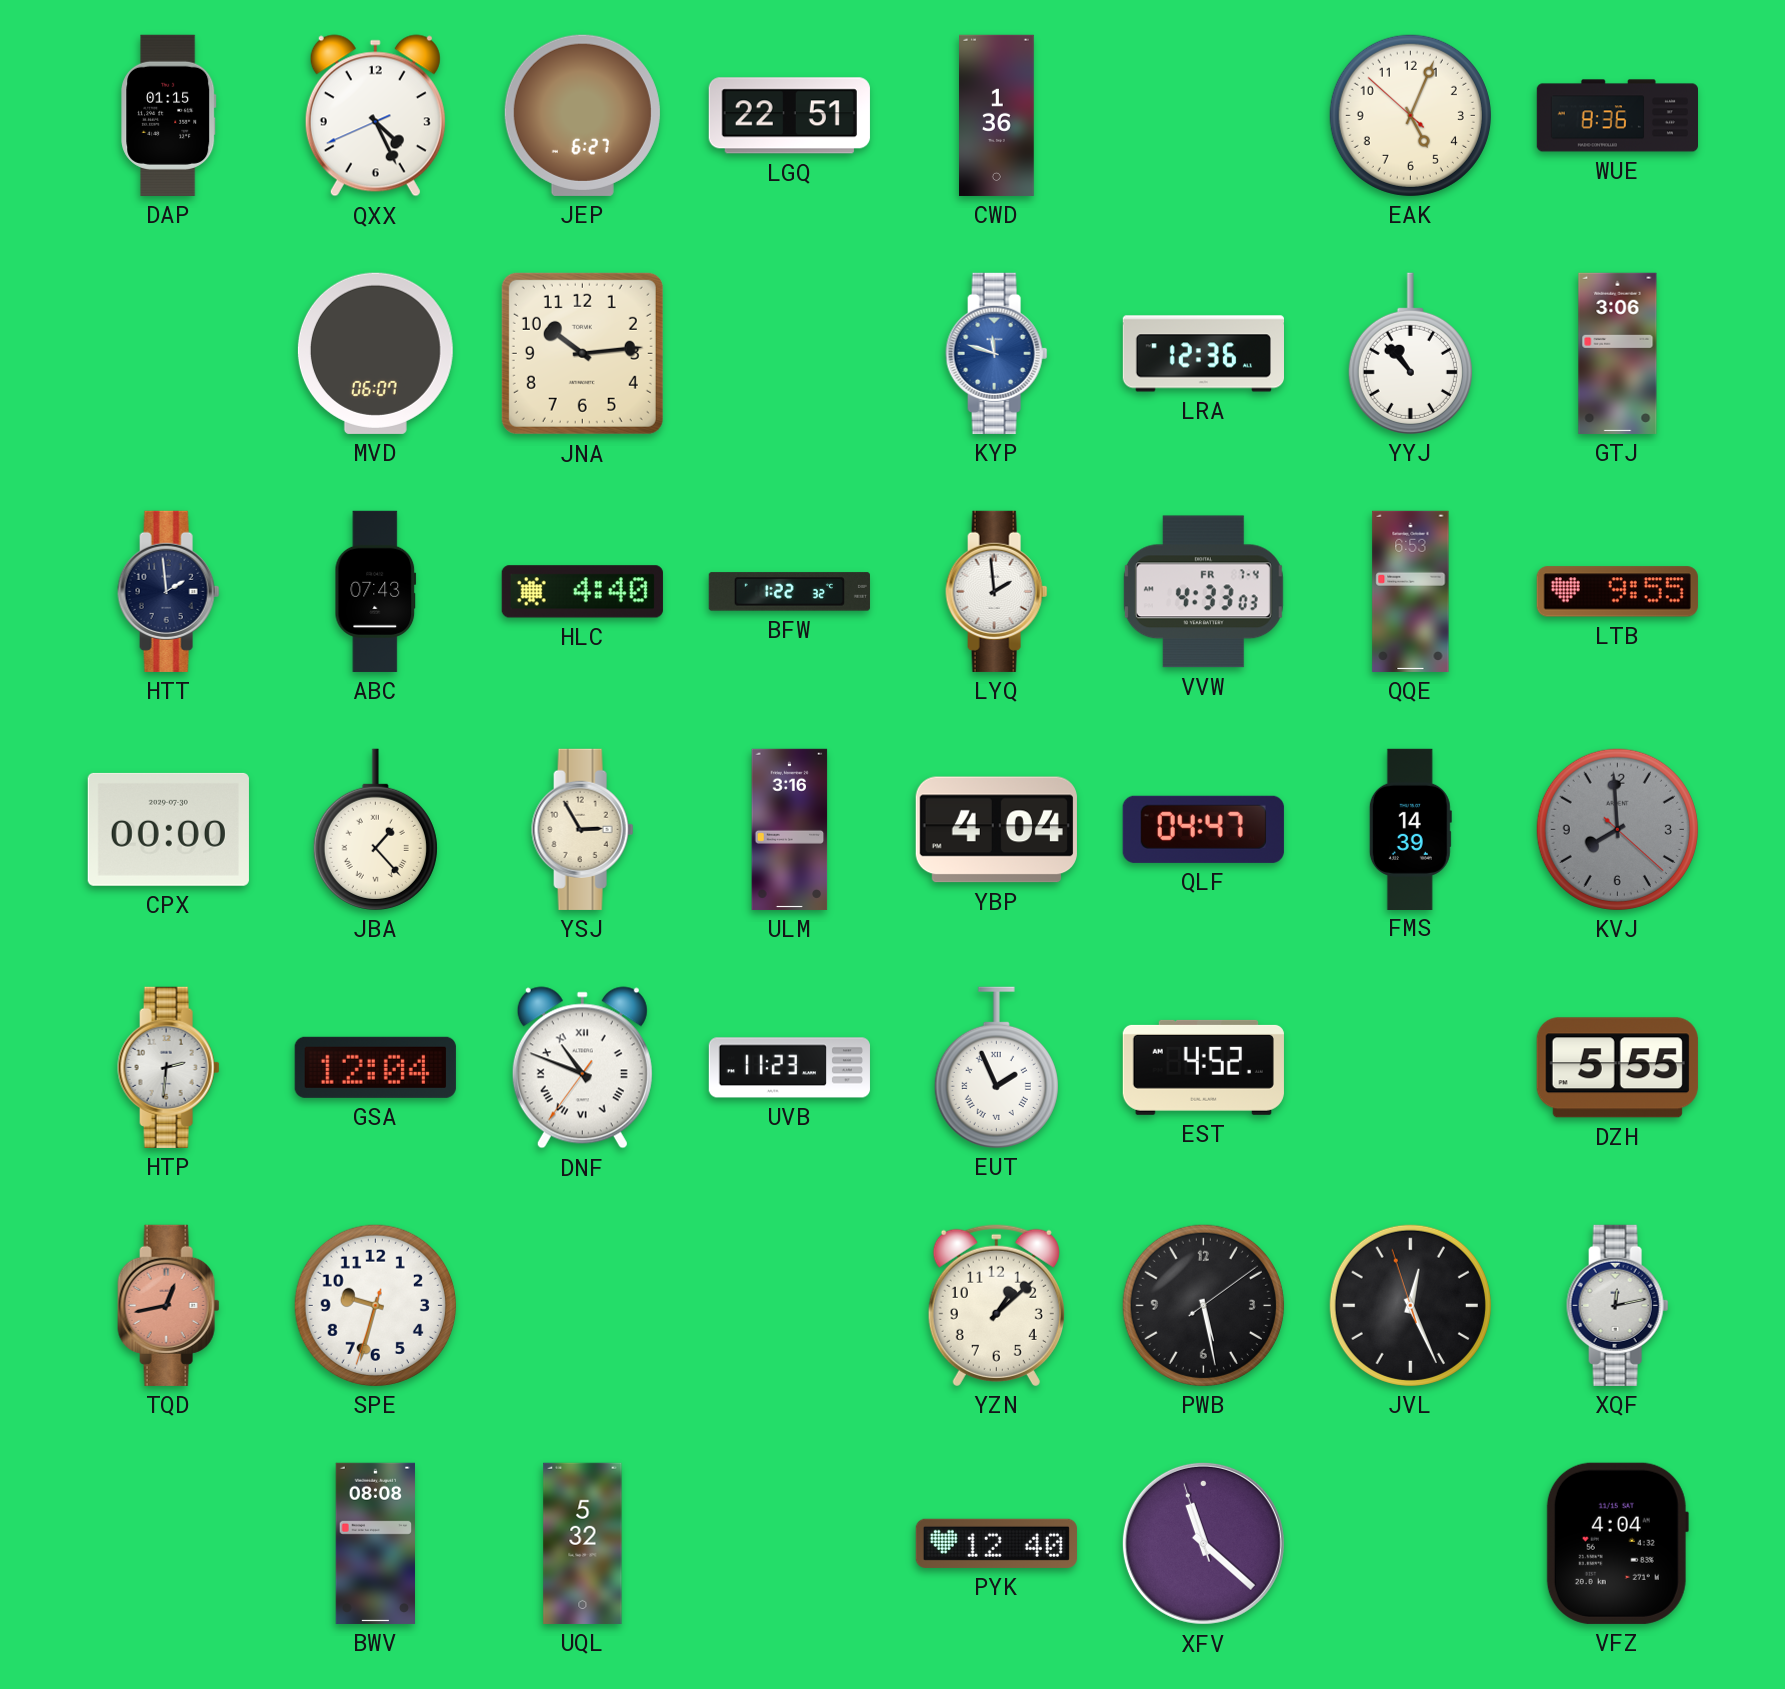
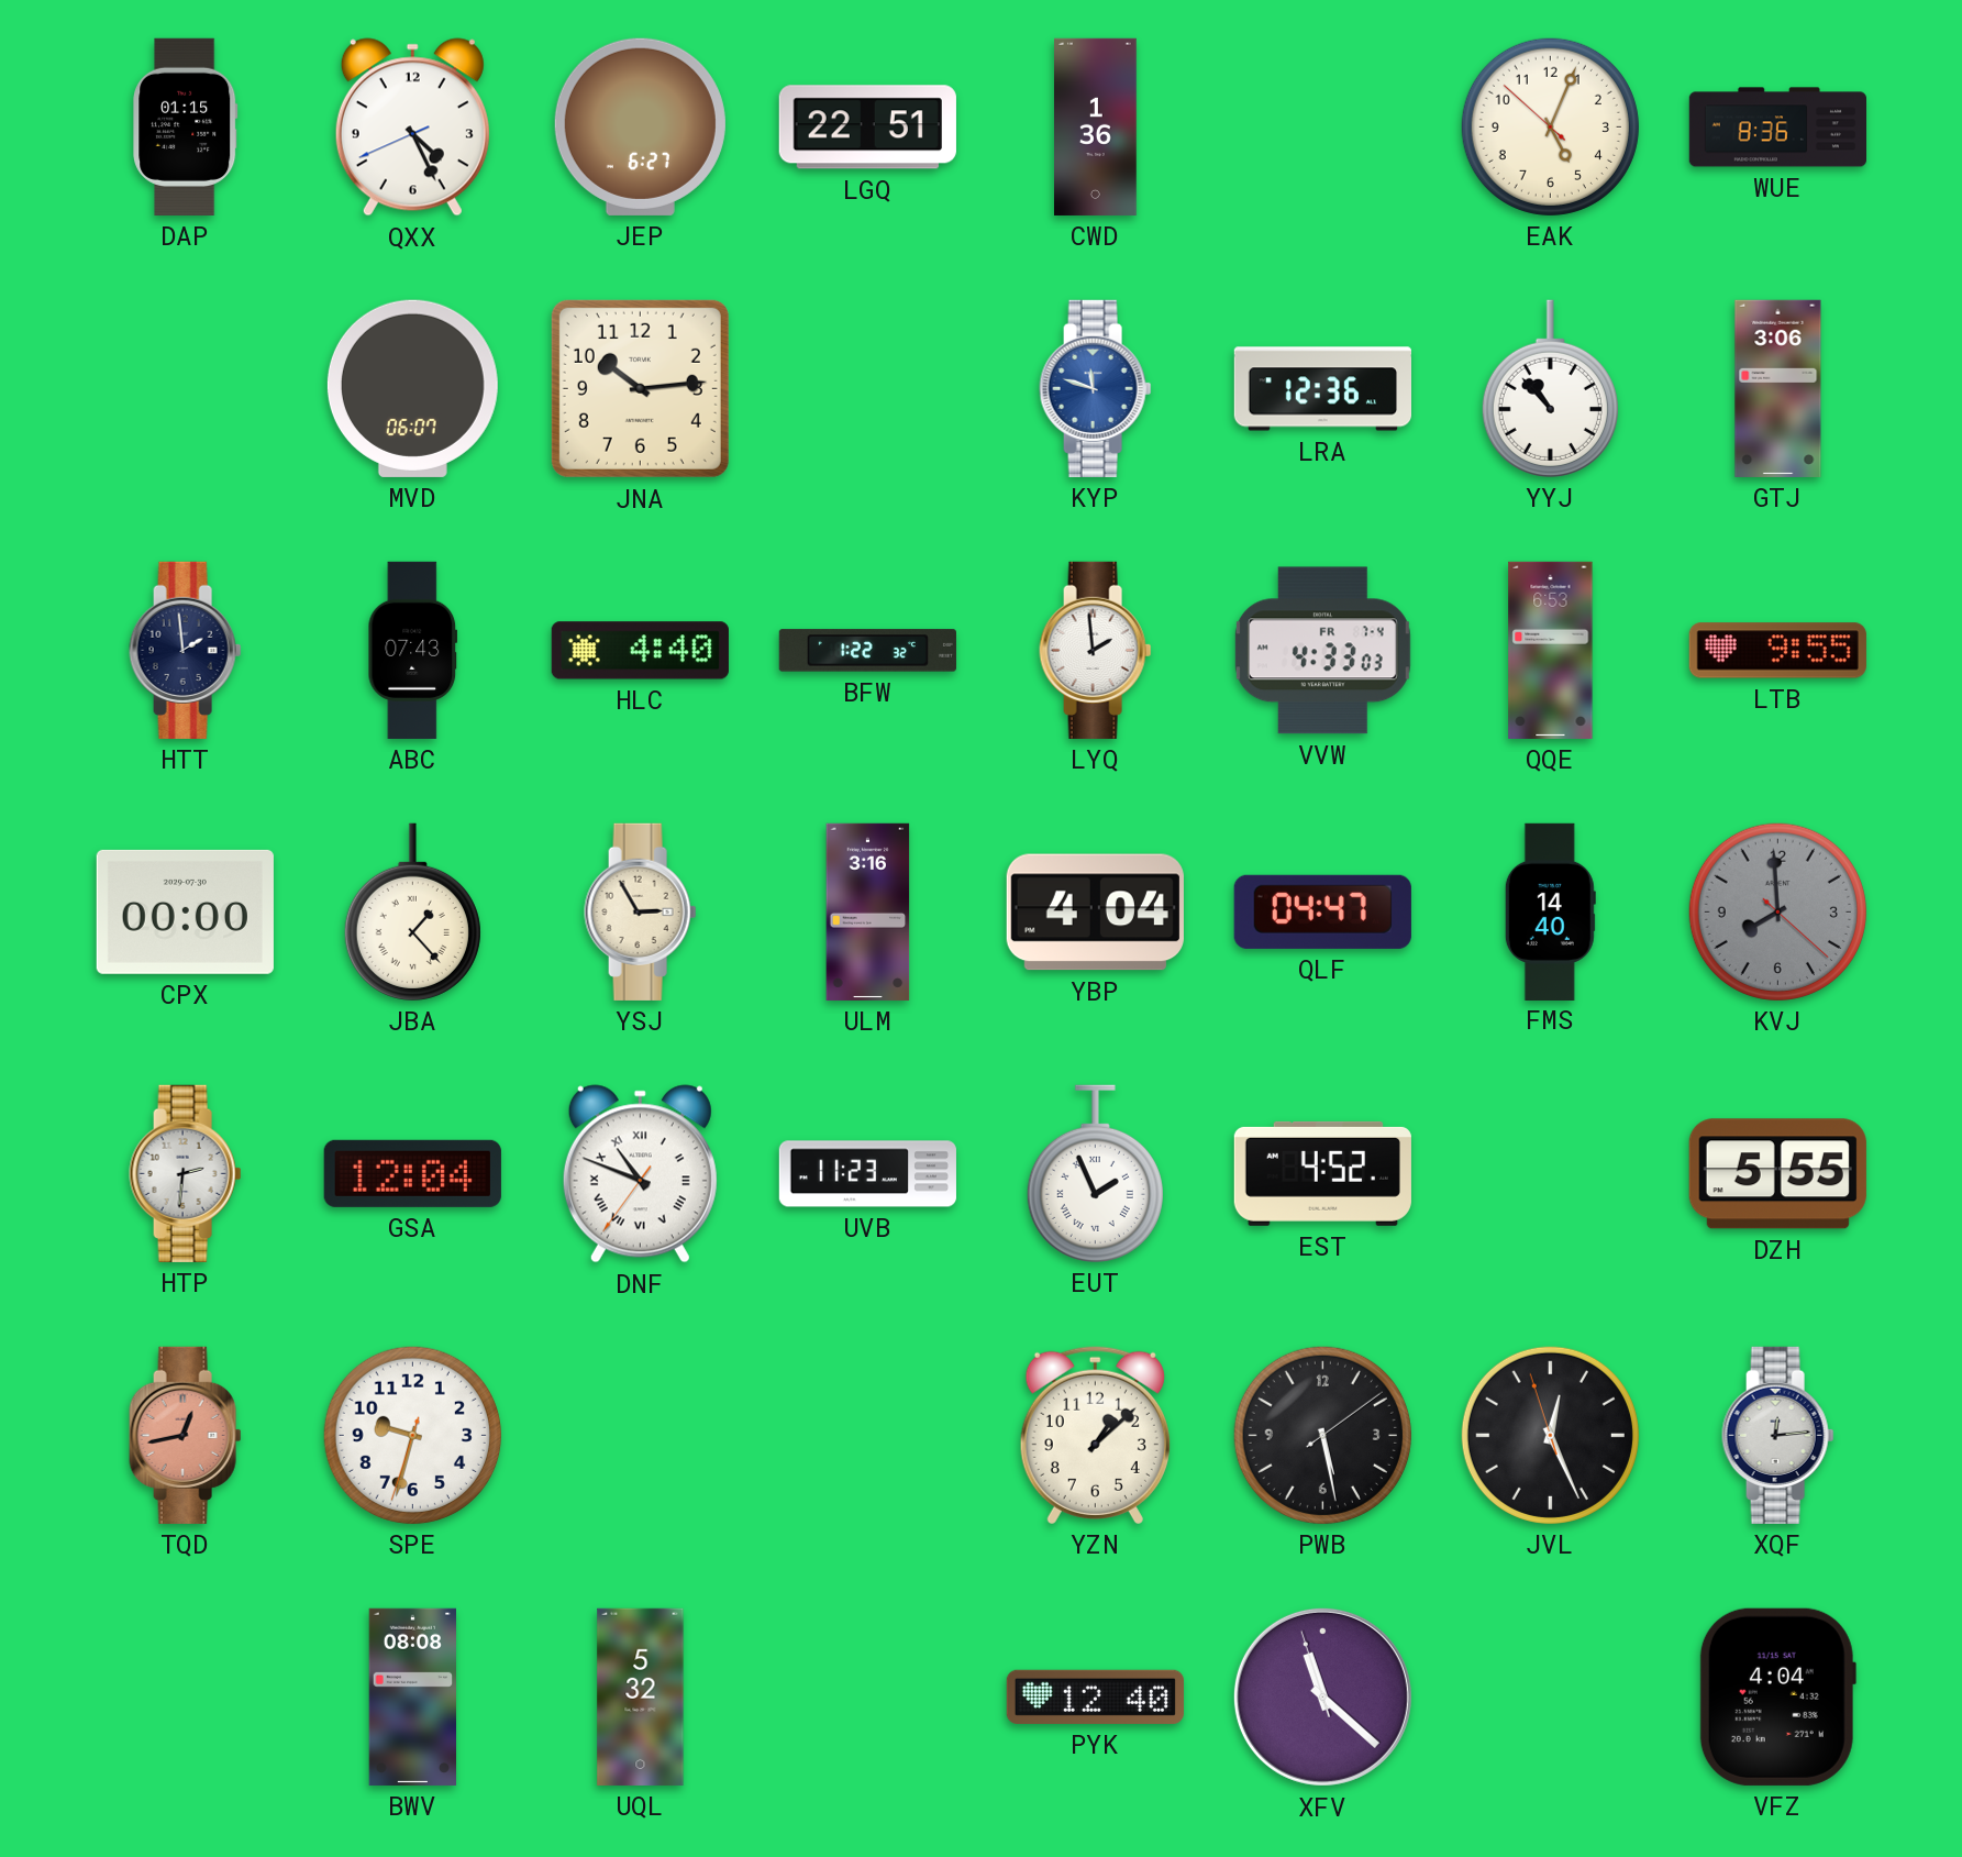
FMS: 14:39 -> 14:40 (1550, 911)
XQF: 12:13 -> 12:14 (1778, 1435)
